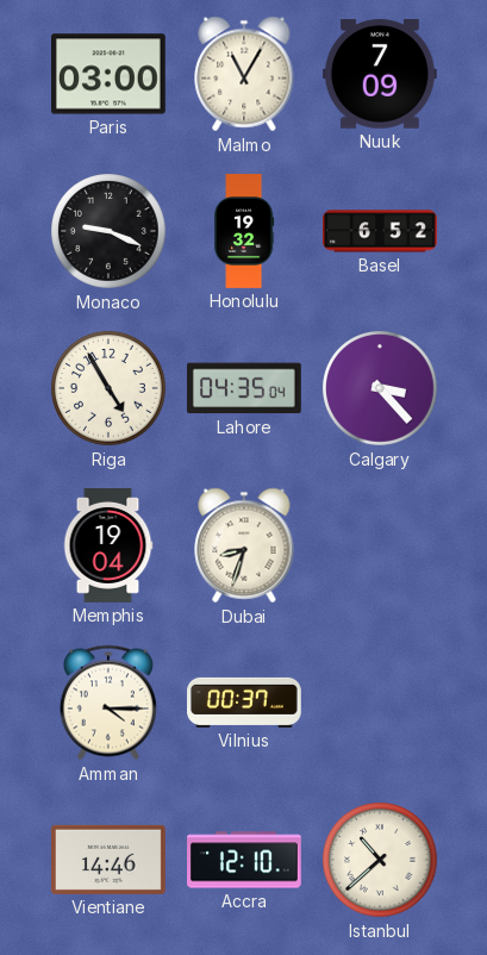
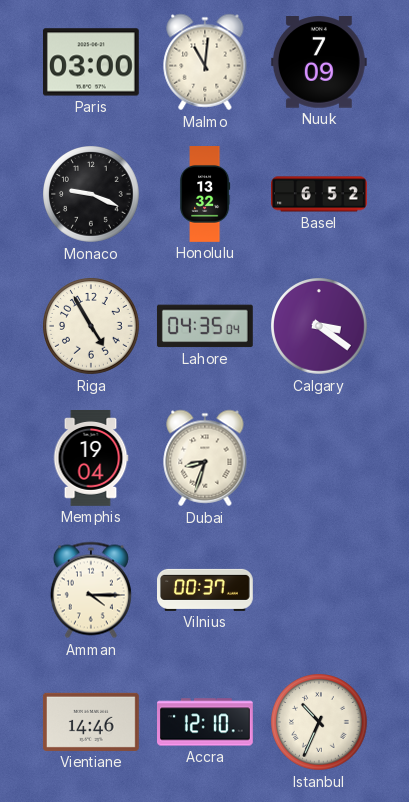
Malmo: 11:05 -> 11:01 (205, 62)
Honolulu: 19:32 -> 13:32 (205, 194)
Calgary: 3:23 -> 3:21 (320, 327)
Istanbul: 10:38 -> 10:34 (320, 723)
